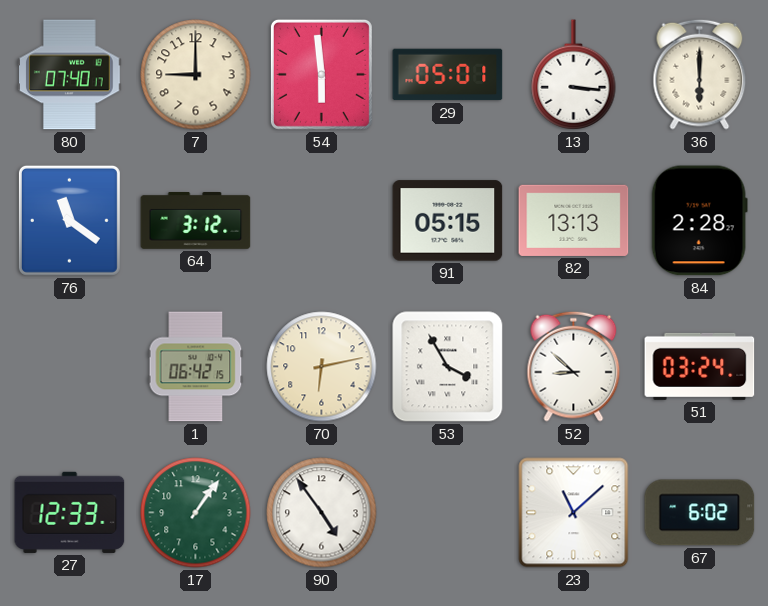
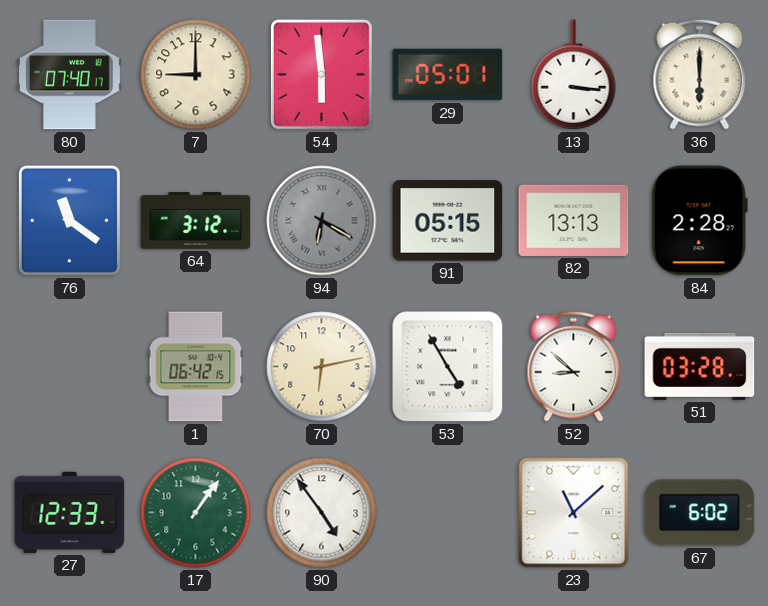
94: none -> 6:20 (322, 221)
53: 3:55 -> 4:55 (448, 367)
51: 03:24 -> 03:28 (700, 366)
